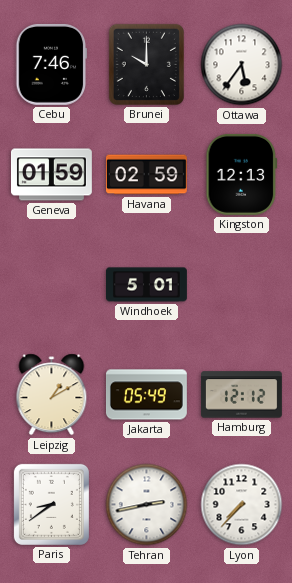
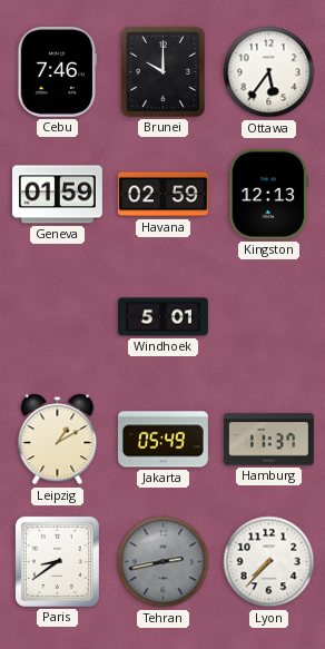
Hamburg: 12:12 -> 11:37 (268, 440)
Tehran dial: white -> grey (164, 562)
